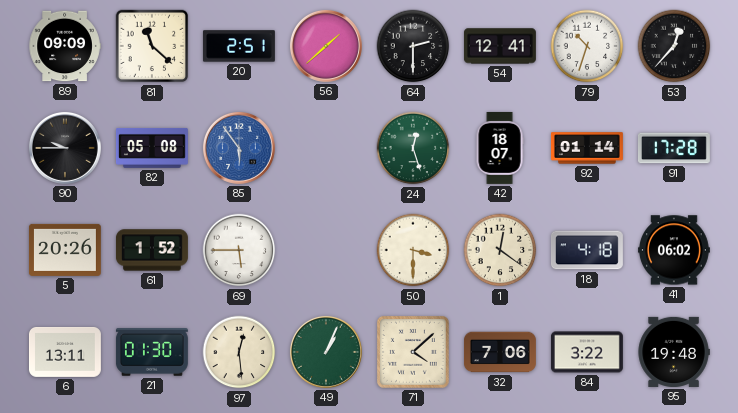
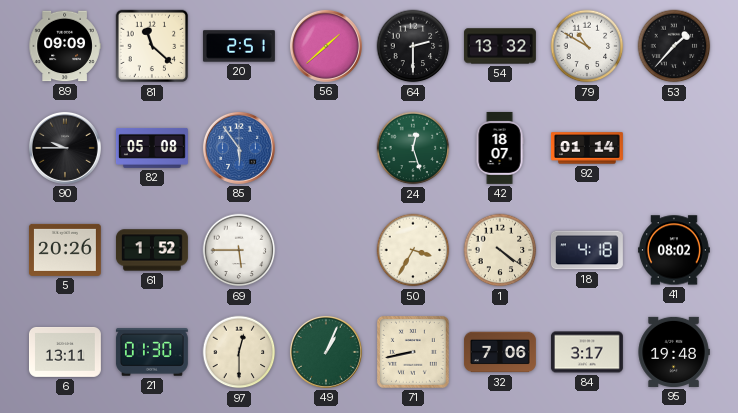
54: 12:41 -> 13:32 (500, 46)
79: 10:33 -> 10:50 (587, 46)
53: 12:37 -> 1:37 (674, 46)
91: 17:28 -> none (674, 148)
50: 3:30 -> 3:35 (413, 250)
1: 12:21 -> 4:21 (500, 250)
41: 06:02 -> 08:02 (674, 250)
97: 12:29 -> 12:30 (239, 352)
71: 4:08 -> 8:43 (413, 352)
84: 3:22 -> 3:17 (587, 352)
